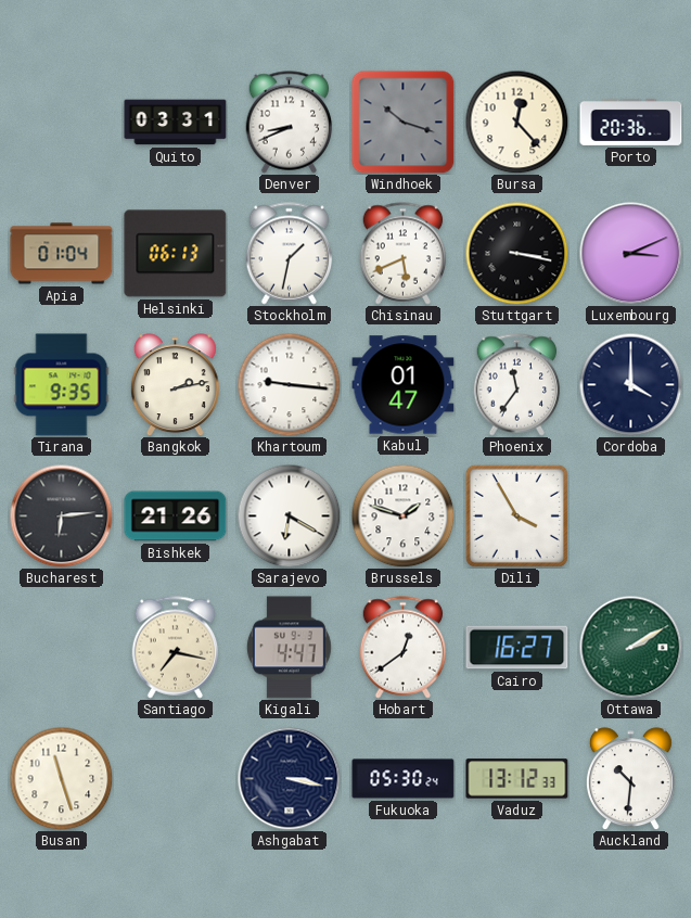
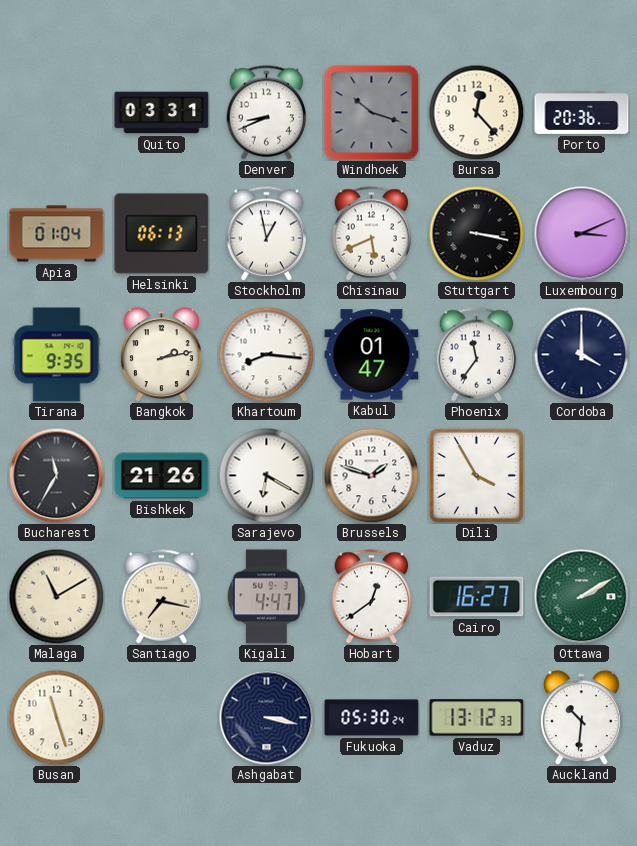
Stockholm: 1:32 -> 12:58 (267, 234)
Khartoum: 9:16 -> 8:16 (266, 354)
Bucharest: 6:14 -> 11:35 (56, 475)
Malaga: none -> 11:10 (56, 596)
